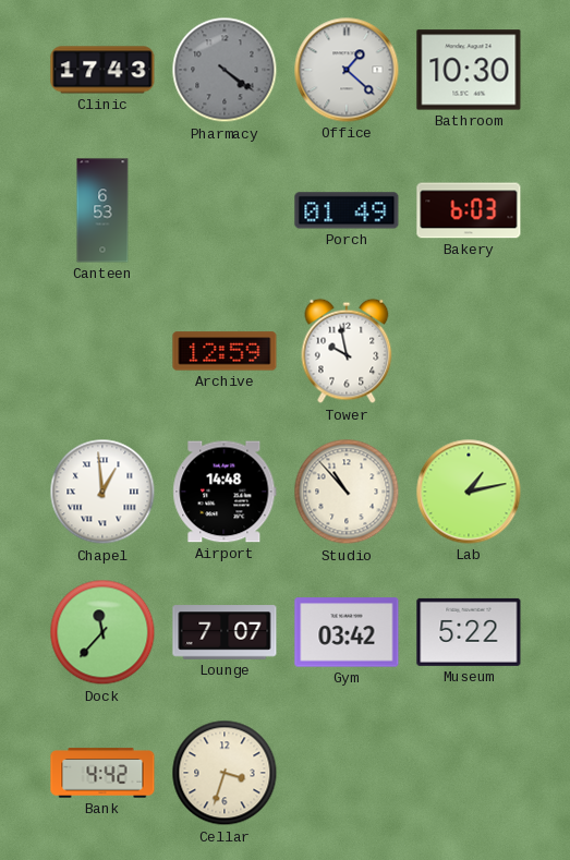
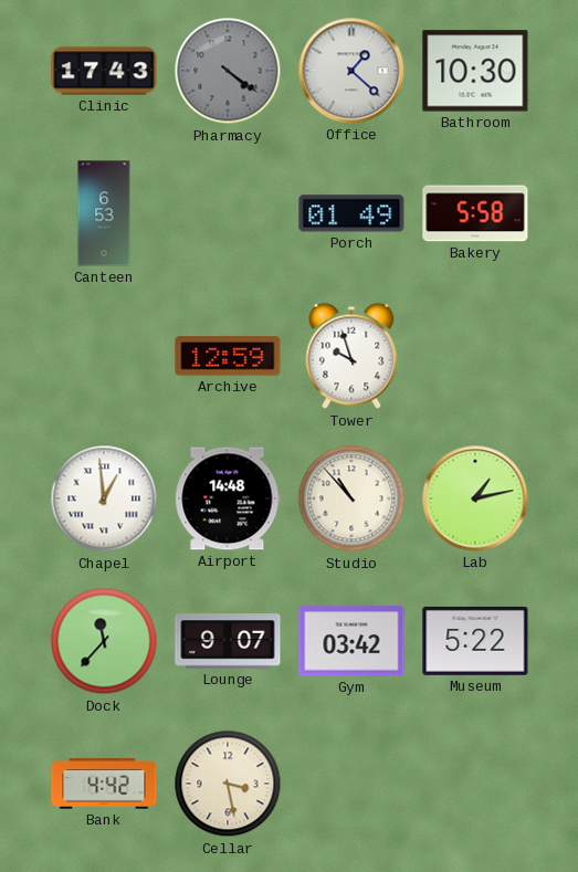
Bakery: 6:03 -> 5:58 (475, 213)
Tower: 9:58 -> 9:57 (351, 356)
Lounge: 7:07 -> 9:07 (228, 641)
Cellar: 3:33 -> 3:28 (228, 784)
